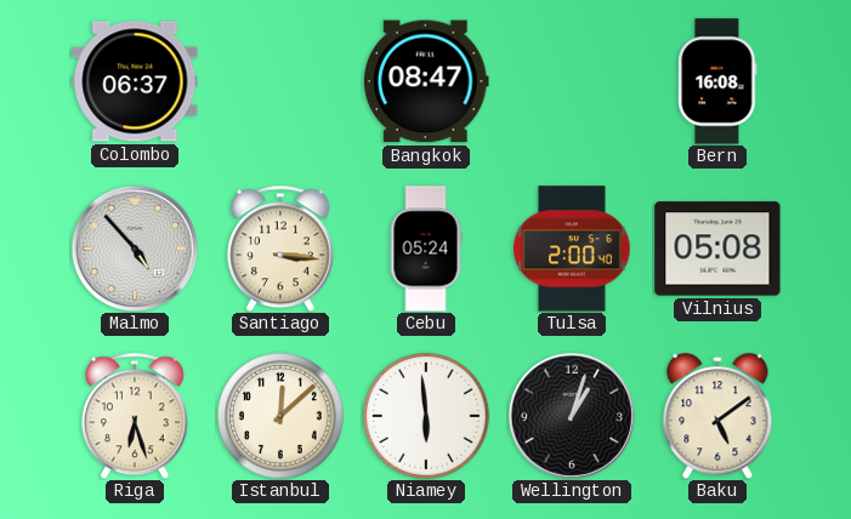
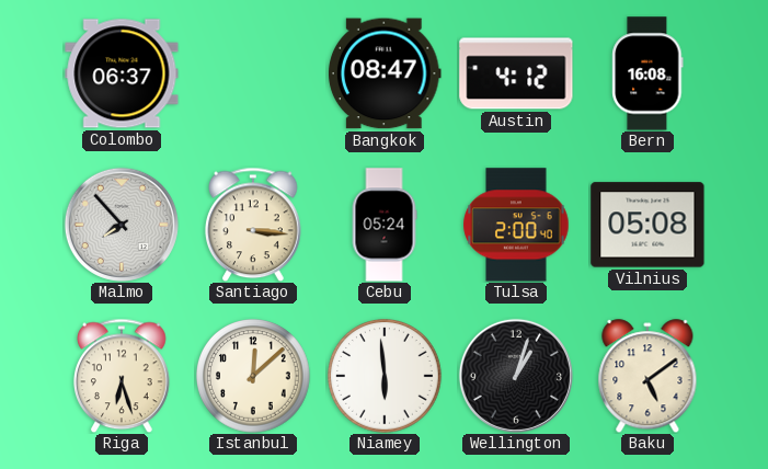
Austin: none -> 4:12 (516, 73)
Malmo: 4:53 -> 7:53 (122, 225)
